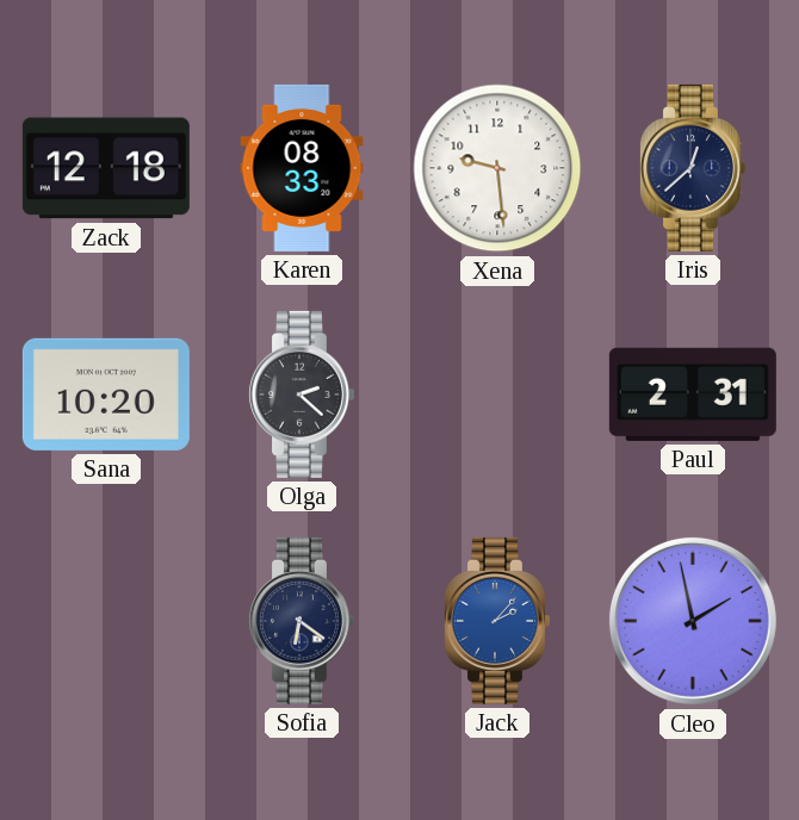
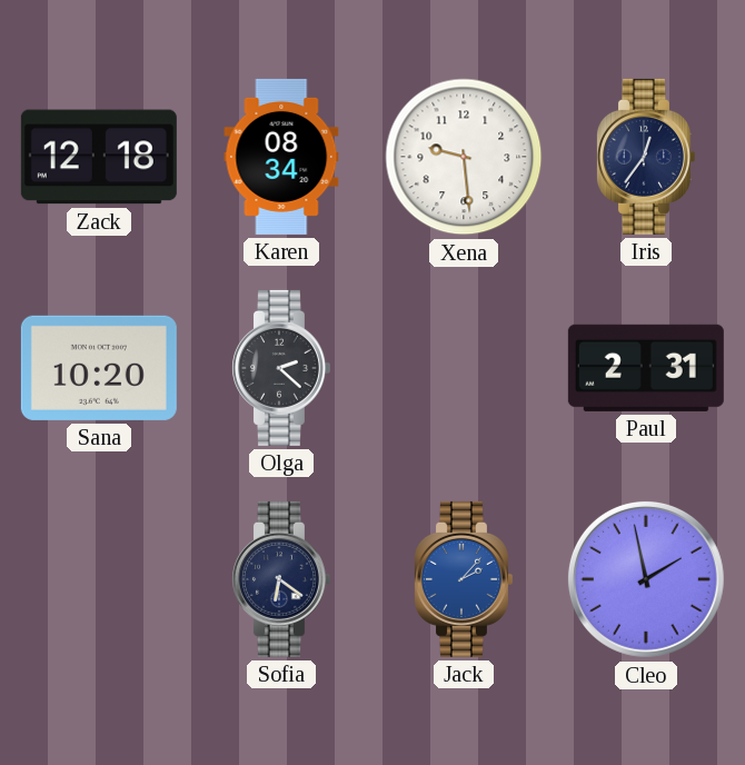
Karen: 08:33 -> 08:34 (281, 157)
Iris: 12:38 -> 12:36 (645, 157)
